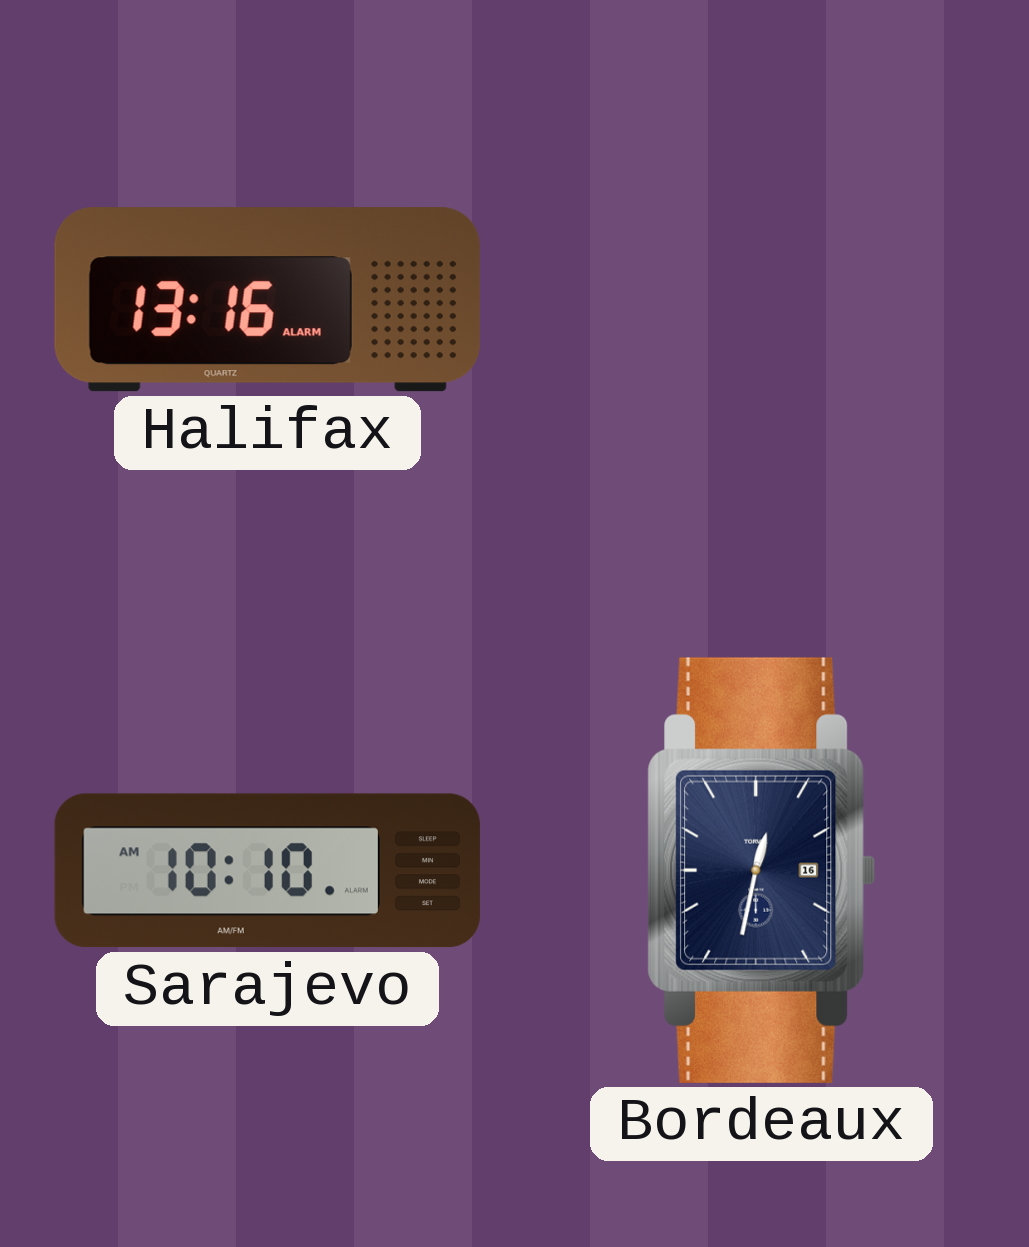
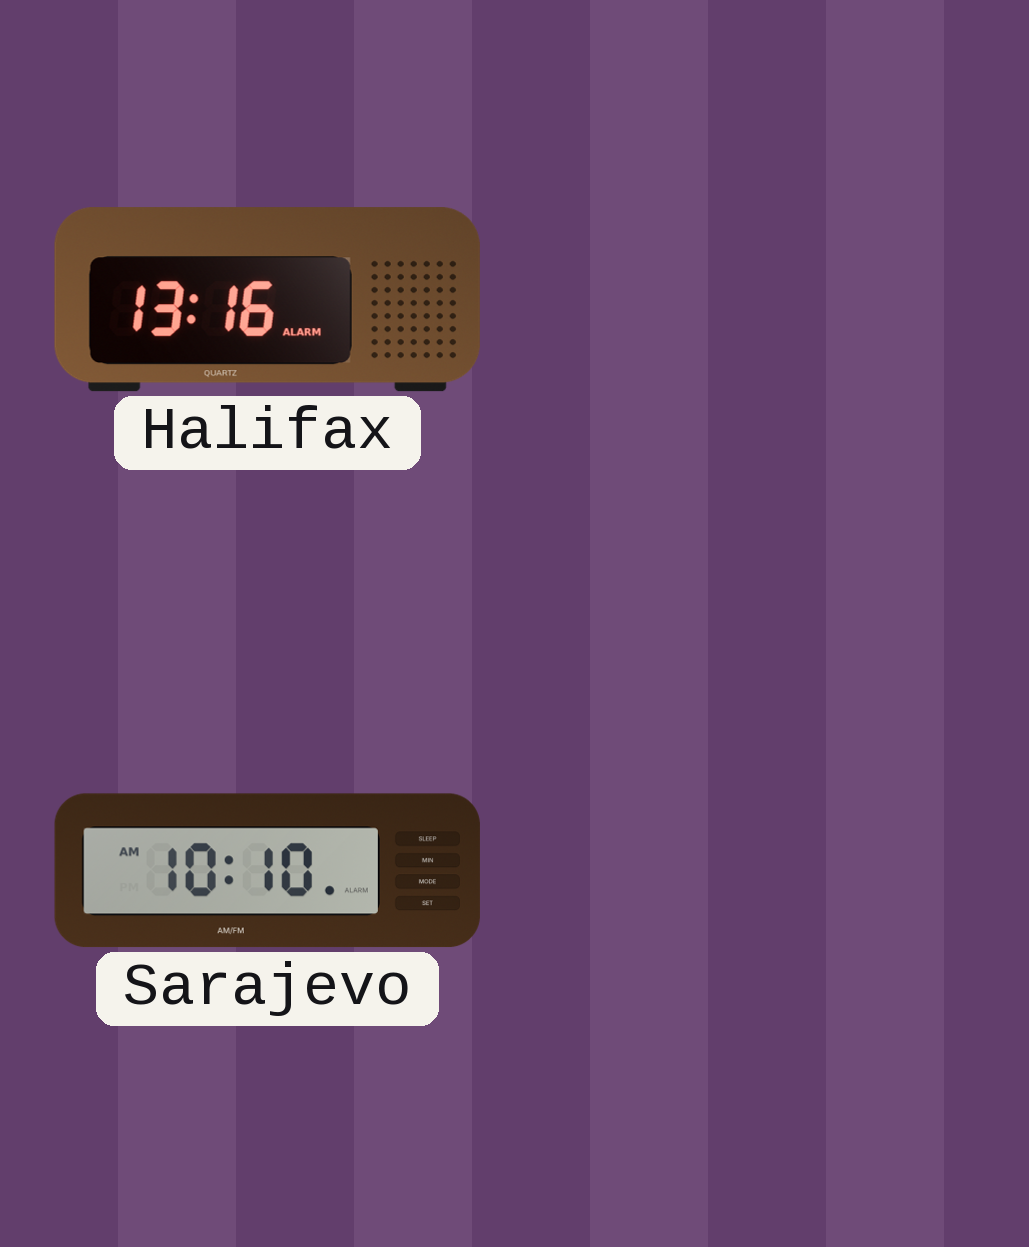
Bordeaux: 12:32 -> none (762, 870)
